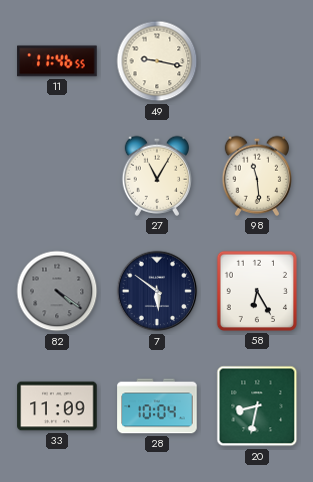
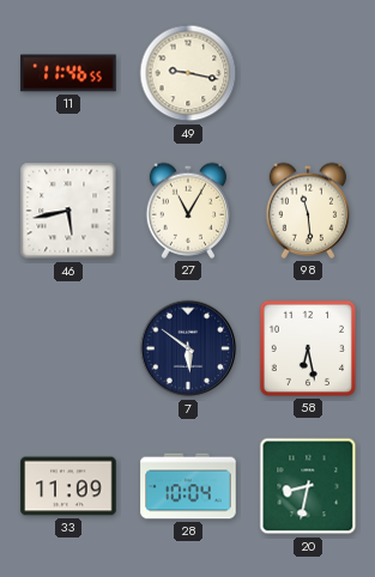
46: none -> 5:43 (68, 211)
82: 4:21 -> none (57, 291)
58: 6:25 -> 6:28 (308, 348)
